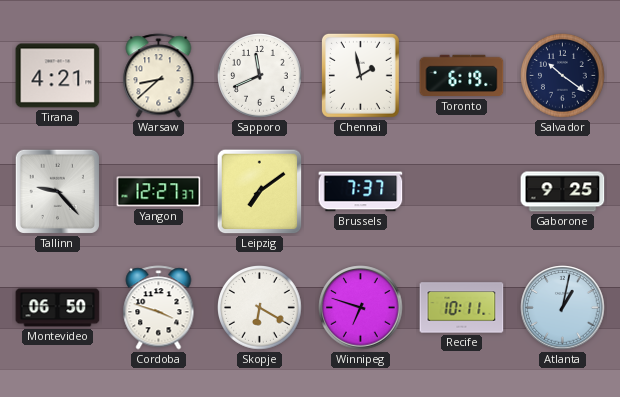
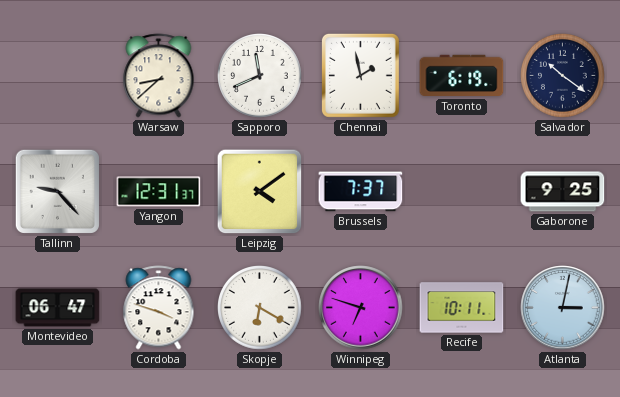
Tirana: 4:21 -> none (58, 76)
Yangon: 12:27 -> 12:31 (159, 192)
Leipzig: 7:09 -> 4:09 (260, 192)
Montevideo: 06:50 -> 06:47 (58, 308)
Atlanta: 1:02 -> 3:02 (563, 308)
